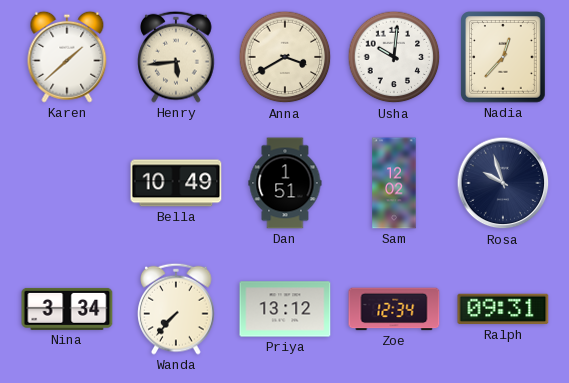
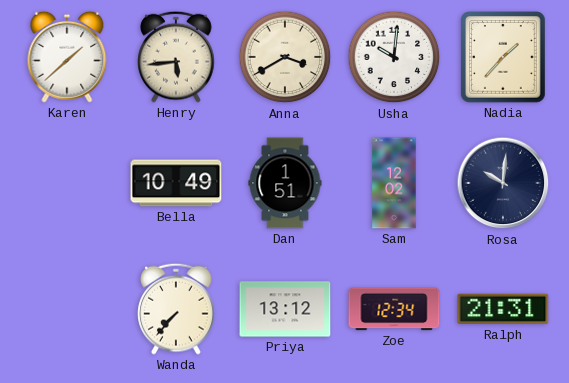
Nadia: 12:37 -> 1:37 (504, 57)
Rosa: 9:57 -> 10:01 (503, 183)
Nina: 3:34 -> none (67, 309)
Ralph: 09:31 -> 21:31 (503, 309)
